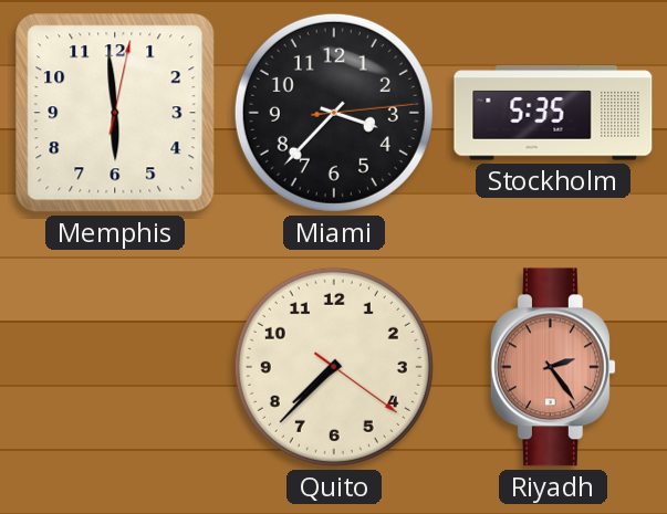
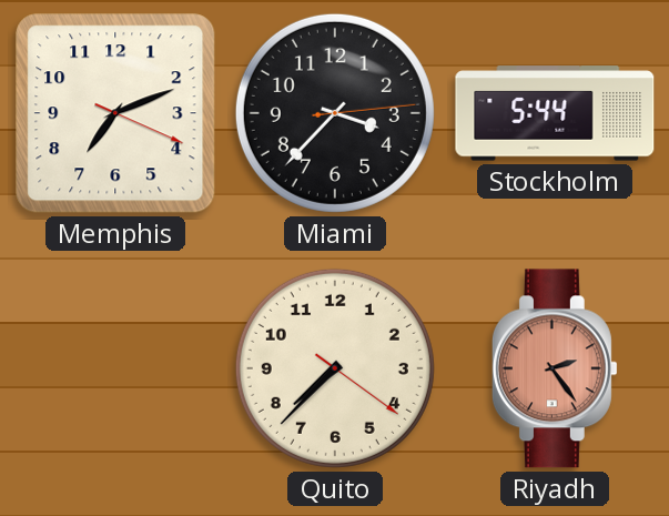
Memphis: 5:59 -> 7:11 (115, 113)
Stockholm: 5:35 -> 5:44 (555, 113)
